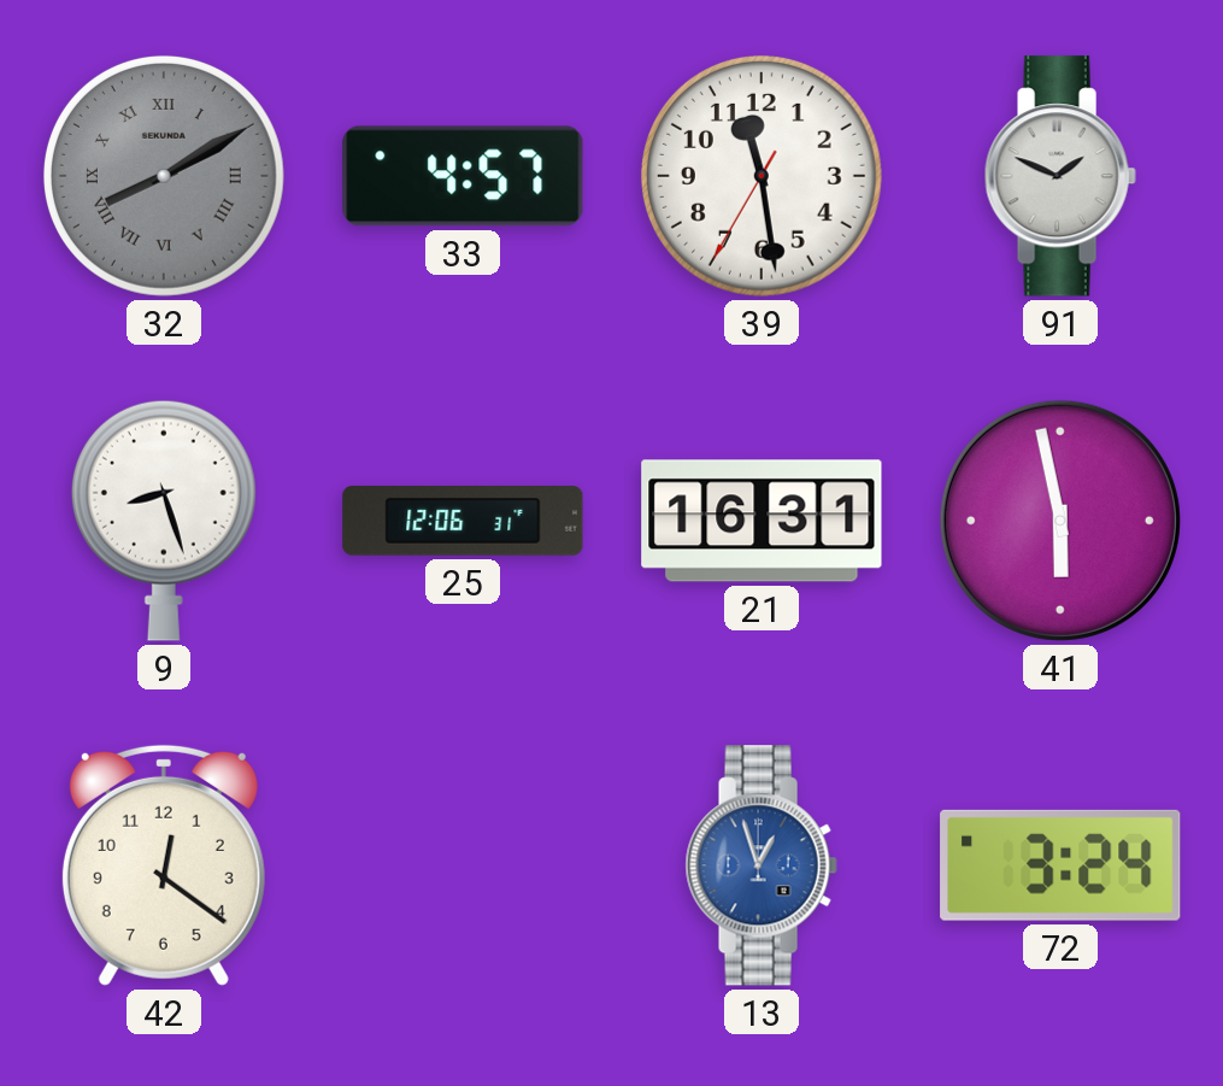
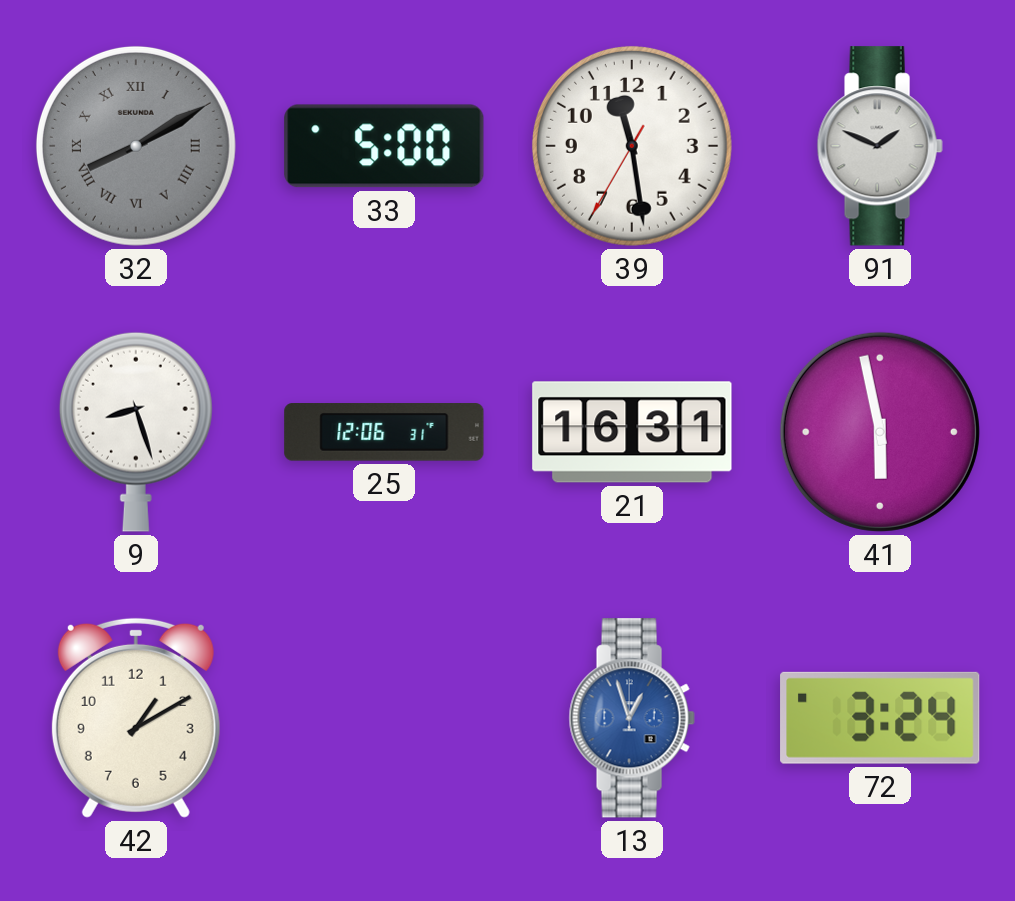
33: 4:57 -> 5:00 (384, 146)
42: 12:21 -> 1:10 (136, 718)
